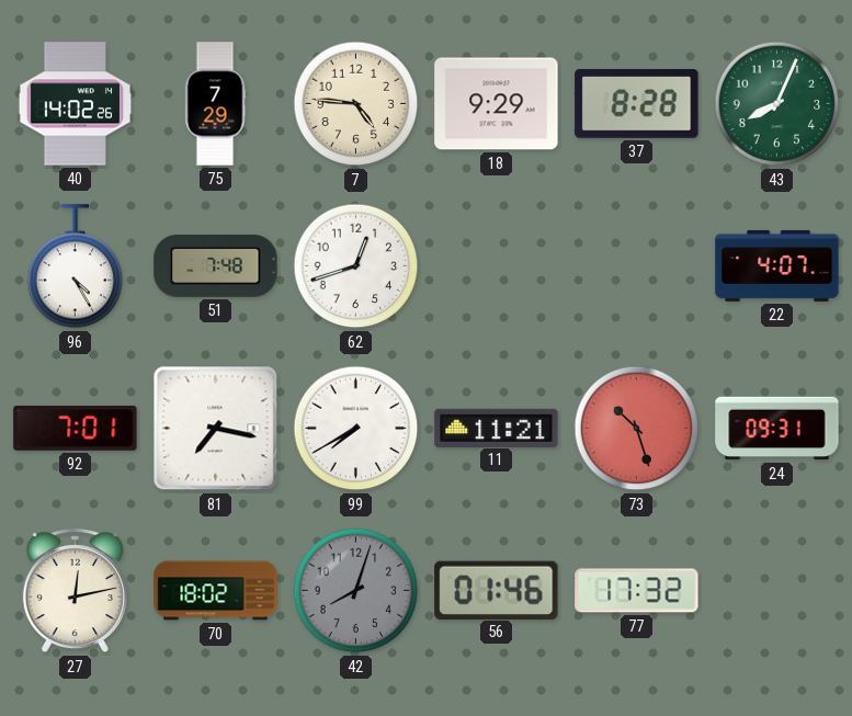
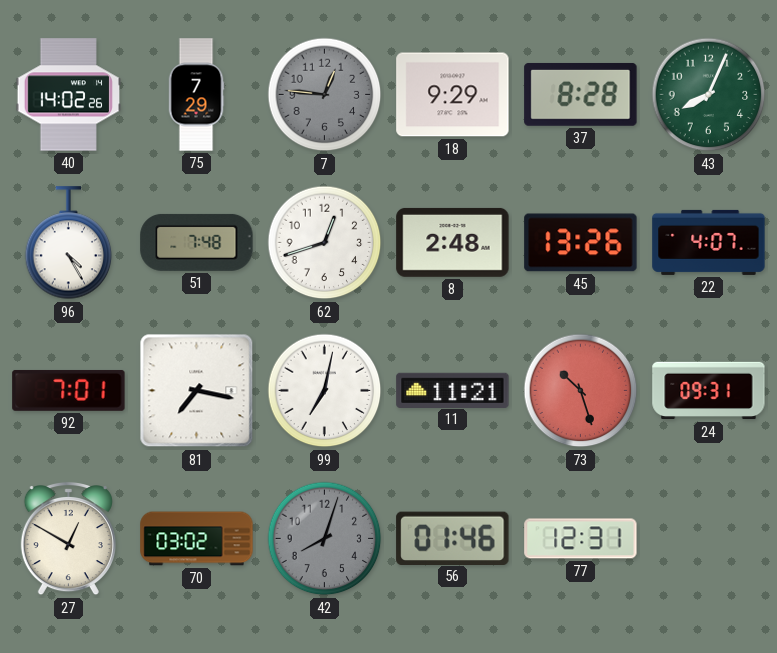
7: 4:46 -> 12:46 (325, 95)
7 dial: cream -> grey (325, 95)
8: none -> 2:48 (453, 242)
45: none -> 13:26 (581, 243)
99: 7:40 -> 7:02 (325, 391)
27: 12:13 -> 12:50 (68, 539)
70: 18:02 -> 03:02 (197, 539)
77: 17:32 -> 12:31 (581, 539)
